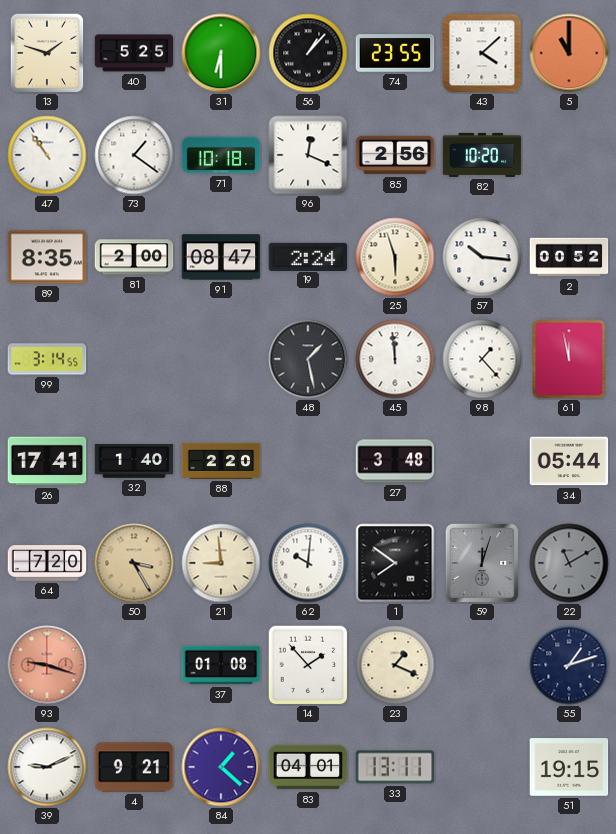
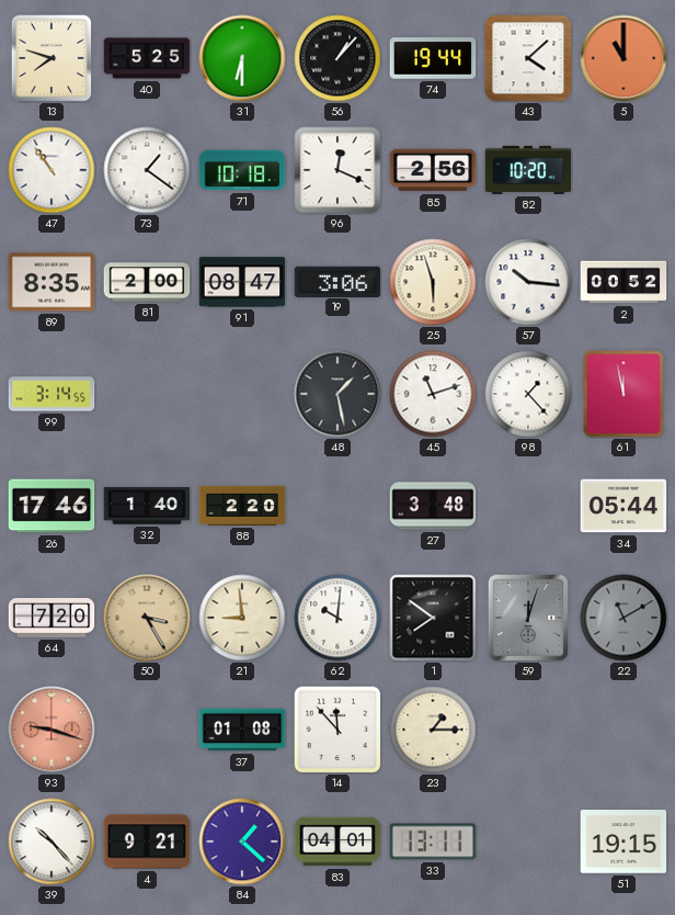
13: 1:48 -> 7:48 (52, 58)
74: 23:55 -> 19:44 (433, 58)
19: 2:24 -> 3:06 (337, 281)
45: 11:59 -> 11:12 (433, 394)
26: 17:41 -> 17:46 (52, 506)
14: 1:53 -> 11:53 (337, 730)
23: 1:19 -> 1:15 (433, 730)
55: 1:12 -> none (569, 665)
39: 9:11 -> 10:23 (52, 841)
